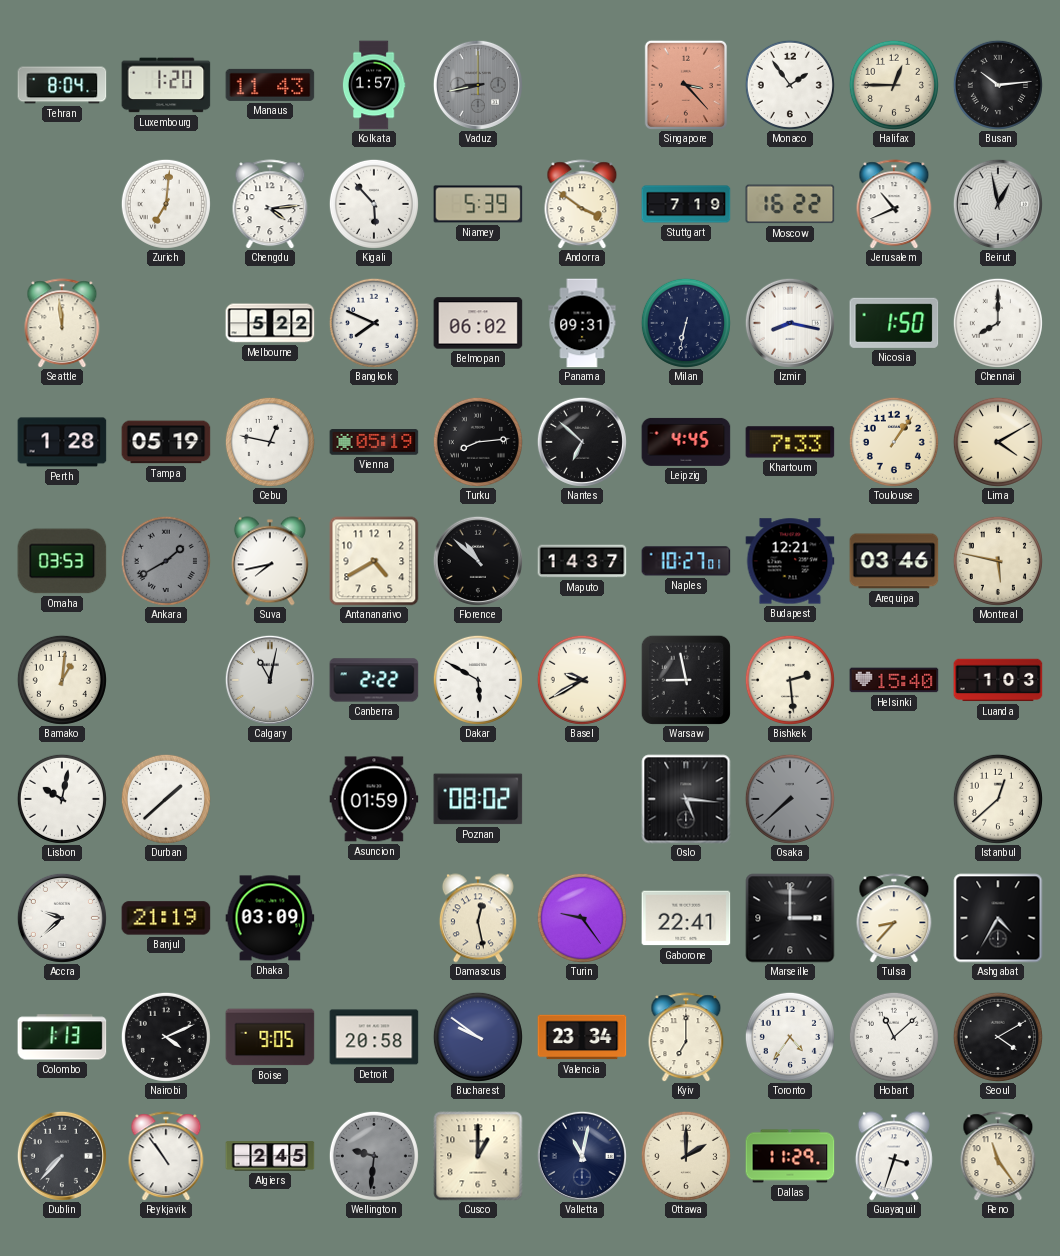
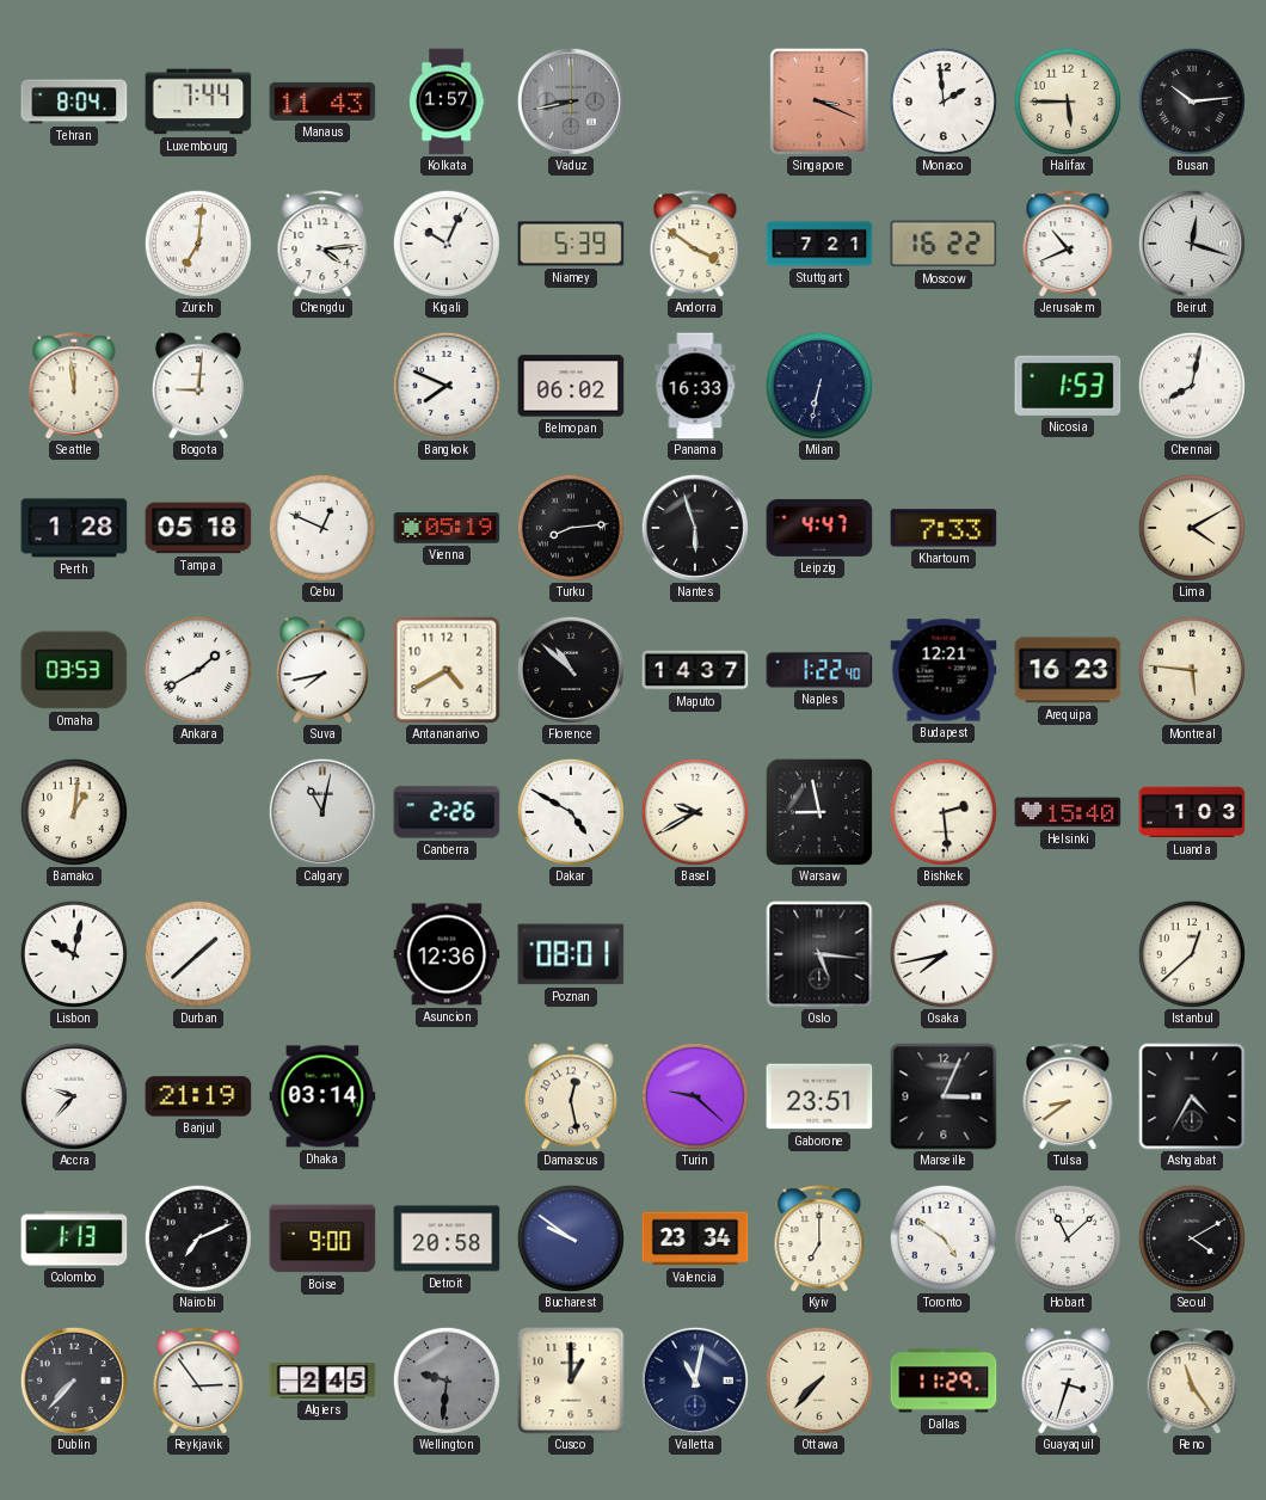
Luxembourg: 1:20 -> 7:44 (198, 102)
Singapore: 3:23 -> 3:19 (819, 102)
Monaco: 1:54 -> 1:59 (944, 102)
Halifax: 12:45 -> 5:45 (1068, 102)
Kigali: 5:53 -> 10:04 (447, 244)
Stuttgart: 7:19 -> 7:21 (819, 244)
Beirut: 12:58 -> 12:18 (1192, 244)
Bogota: none -> 9:01 (198, 386)
Melbourne: 5:22 -> none (270, 323)
Panama: 09:31 -> 16:33 (695, 386)
Izmir: 8:17 -> none (790, 323)
Nicosia: 1:50 -> 1:53 (1068, 386)
Chennai: 8:00 -> 8:02 (1192, 386)
Tampa: 05:19 -> 05:18 (198, 528)
Cebu: 12:47 -> 12:49 (322, 528)
Nantes: 6:52 -> 5:57 (695, 528)
Leipzig: 4:45 -> 4:47 (819, 528)
Toulouse: 1:06 -> none (894, 442)
Ankara dial: grey -> white (198, 670)
Naples: 10:27 -> 1:22 (819, 670)
Arequipa: 03:46 -> 16:23 (1068, 670)
Montreal: 5:47 -> 5:46 (1192, 670)
Canberra: 2:22 -> 2:26 (447, 812)
Dakar: 5:50 -> 4:50 (571, 812)
Asuncion: 01:59 -> 12:36 (447, 954)
Poznan: 08:02 -> 08:01 (571, 954)
Osaka: 7:38 -> 7:43 (944, 954)
Osaka dial: grey -> white (944, 954)
Accra: 9:38 -> 9:37 (74, 1096)
Dhaka: 03:09 -> 03:14 (322, 1096)
Turin: 9:24 -> 9:22 (695, 1096)
Gaborone: 22:41 -> 23:51 (819, 1096)
Marseille: 3:00 -> 3:04 (944, 1096)
Tulsa: 8:37 -> 8:39 (1068, 1096)
Nairobi: 4:11 -> 7:11 (198, 1238)
Boise: 9:05 -> 9:00 (322, 1238)
Toronto: 4:36 -> 4:51 (944, 1238)
Reykjavik: 10:54 -> 2:54 (198, 1381)
Ottawa: 2:00 -> 7:37 (819, 1381)
